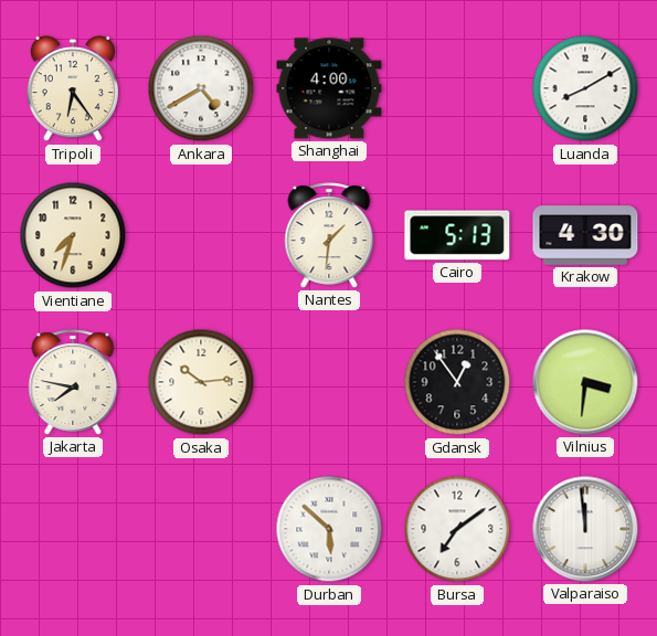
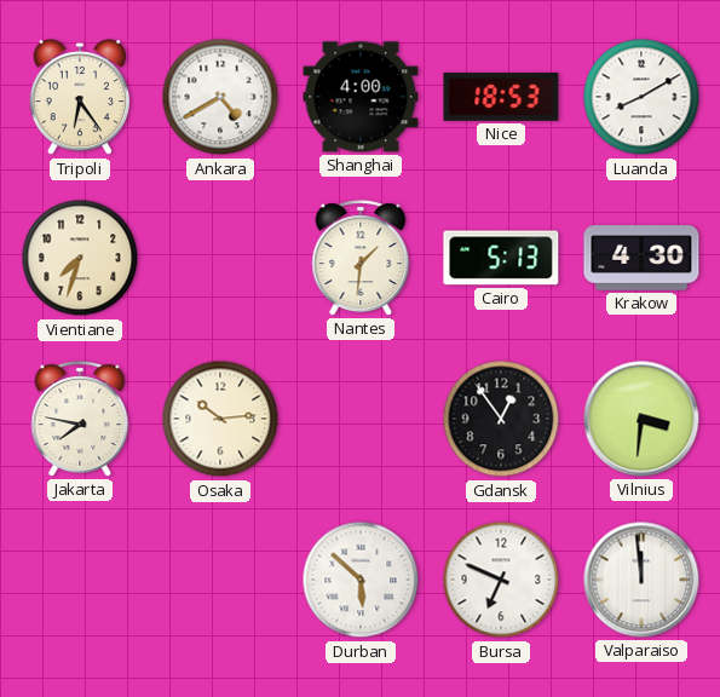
Nice: none -> 18:53 (501, 97)
Bursa: 7:09 -> 6:49 (501, 580)
